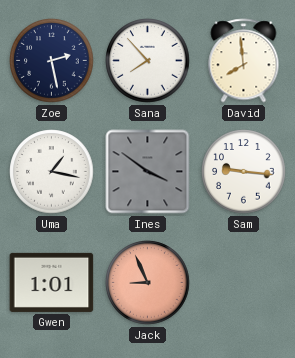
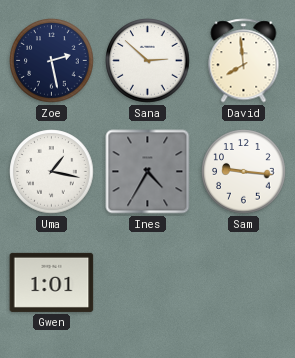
Sana: 7:53 -> 2:52 (148, 61)
Ines: 3:51 -> 4:35 (148, 172)
Jack: 8:56 -> none (148, 283)
